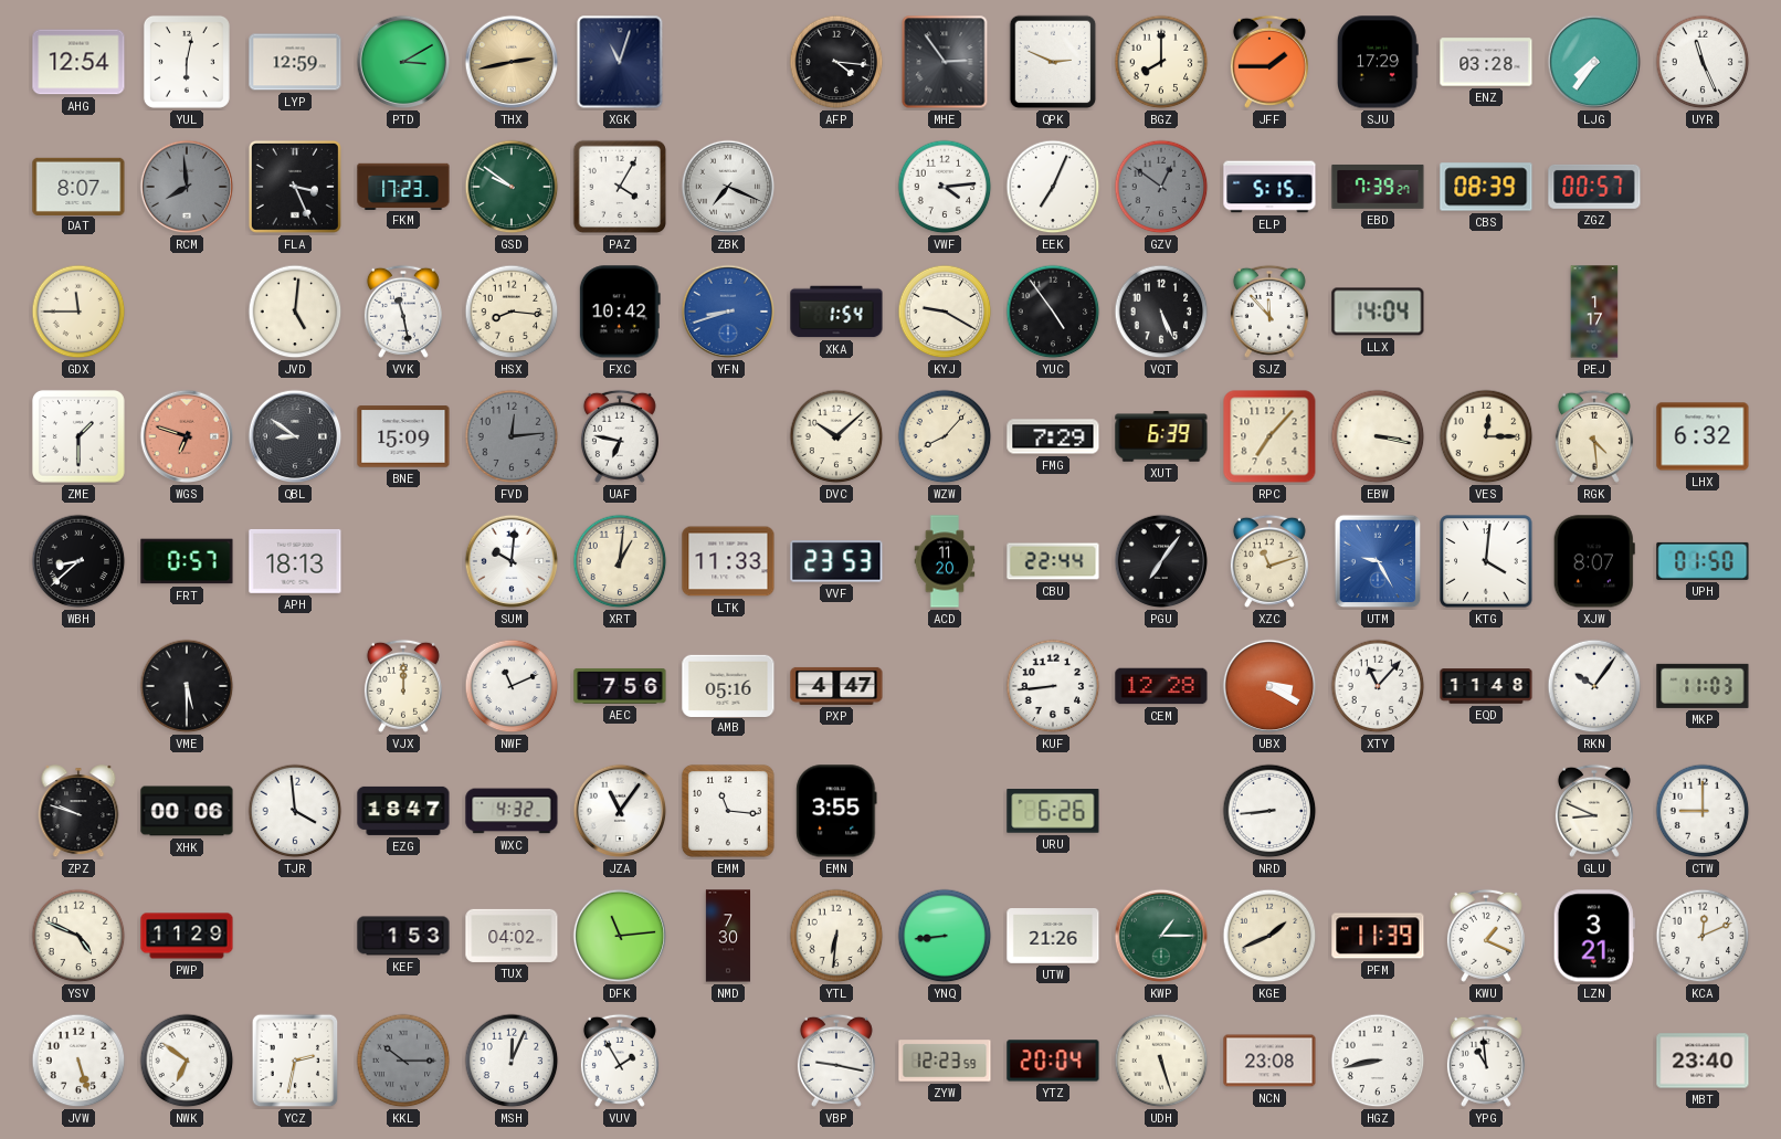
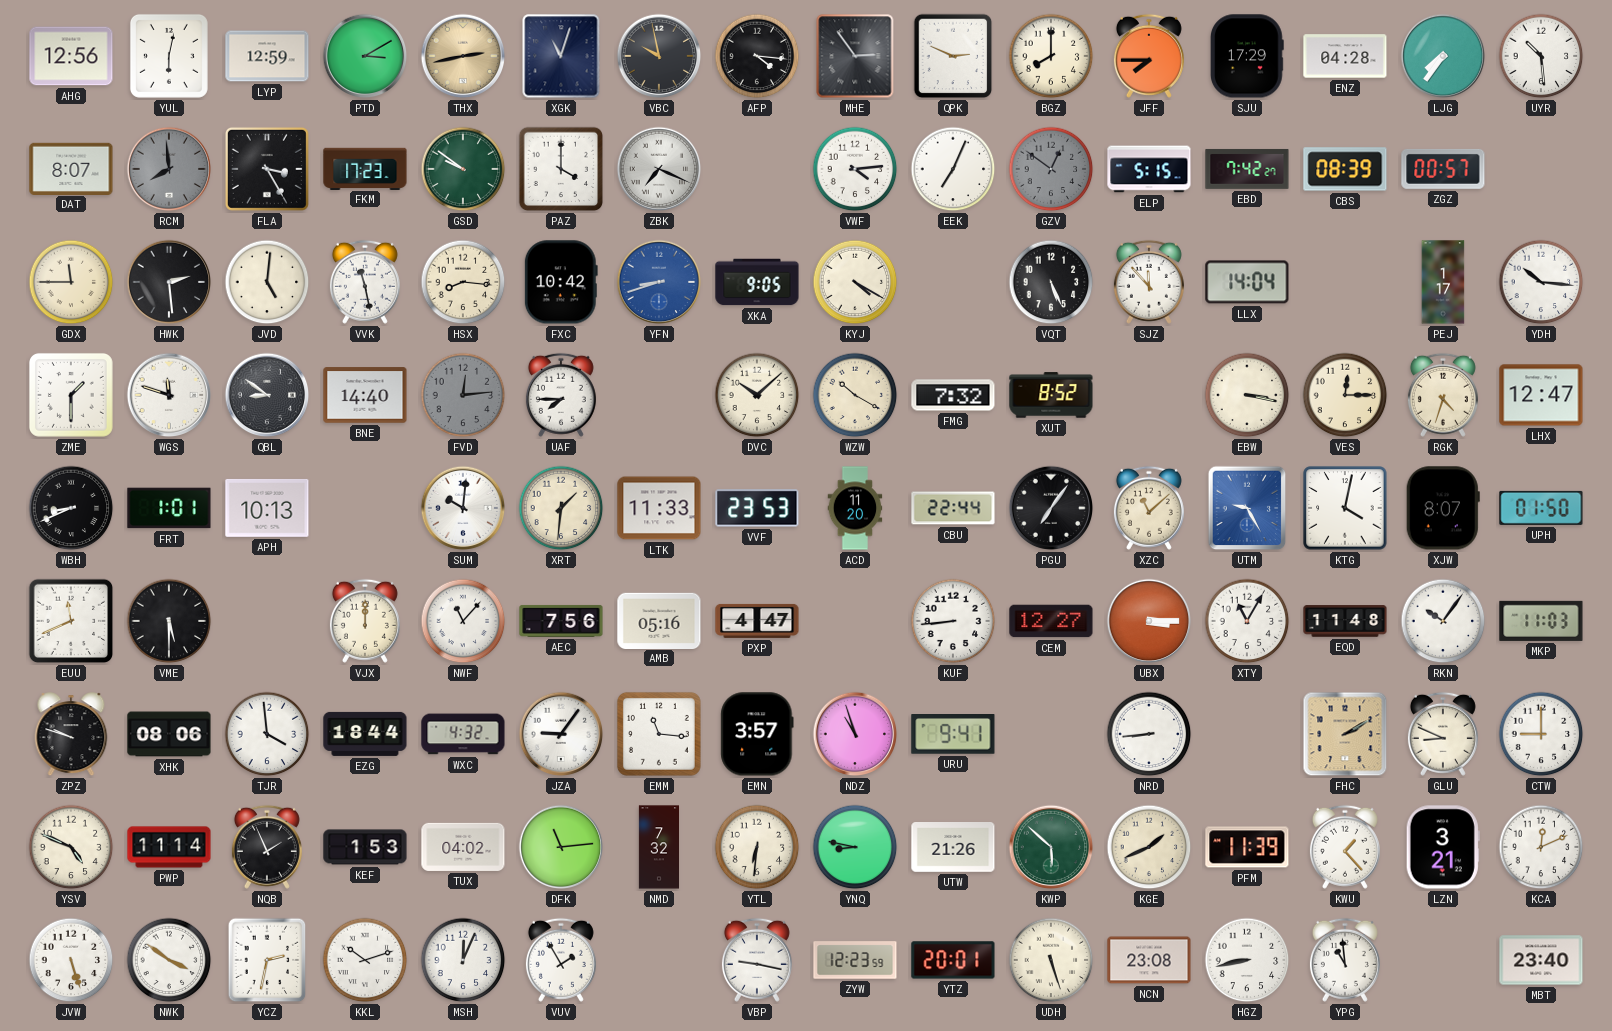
AHG: 12:54 -> 12:56 (71, 56)
VBC: none -> 9:58 (659, 56)
JFF: 1:45 -> 7:45 (1149, 56)
ENZ: 03:28 -> 04:28 (1345, 56)
UYR: 11:26 -> 10:29 (1541, 56)
FLA: 3:26 -> 3:25 (267, 169)
PAZ: 4:05 -> 4:00 (561, 169)
EBD: 7:39 -> 7:42 (1247, 169)
HWK: none -> 2:29 (169, 282)
XKA: 1:54 -> 9:05 (757, 282)
KYJ: 9:20 -> 4:20 (855, 282)
YUC: 4:54 -> none (1053, 312)
YDH: none -> 10:16 (1541, 282)
WGS: 6:48 -> 11:48 (169, 395)
WGS dial: salmon -> white (169, 395)
BNE: 15:09 -> 14:40 (365, 395)
UAF: 6:47 -> 7:45 (561, 395)
WZW: 8:07 -> 10:20 (855, 395)
FMG: 7:29 -> 7:32 (953, 395)
XUT: 6:39 -> 8:52 (1051, 395)
RPC: 7:07 -> none (1269, 436)
RGK: 4:29 -> 4:33 (1443, 395)
LHX: 6:32 -> 12:47 (1541, 395)
WBH: 8:38 -> 8:41 (71, 508)
FRT: 0:57 -> 1:01 (169, 508)
APH: 18:13 -> 10:13 (267, 508)
XRT: 1:01 -> 1:31 (561, 508)
XZC: 11:12 -> 11:08 (1149, 508)
KTG: 4:01 -> 4:02 (1345, 508)
EUU: none -> 11:41 (71, 621)
NWF: 11:11 -> 11:07 (463, 621)
CEM: 12:28 -> 12:27 (1051, 621)
UBX: 3:20 -> 3:15 (1149, 621)
XTY: 11:07 -> 11:05 (1247, 621)
XHK: 00:06 -> 08:06 (169, 734)
EZG: 18:47 -> 18:44 (365, 734)
JZA: 11:06 -> 9:06 (561, 734)
EMN: 3:55 -> 3:57 (757, 734)
NDZ: none -> 10:57 (855, 734)
URU: 6:26 -> 9:41 (953, 734)
FHC: none -> 2:10 (1345, 734)
PWP: 11:29 -> 11:14 (169, 847)
NQB: none -> 1:56 (267, 847)
NMD: 7:30 -> 7:32 (658, 847)
YNQ: 8:44 -> 8:47 (855, 847)
KWP: 1:15 -> 5:52 (1051, 847)
KWU: 1:19 -> 1:23 (1345, 847)
NWK: 6:51 -> 3:51 (169, 960)
KKL: 10:15 -> 10:12 (365, 960)
KKL dial: grey -> white (365, 960)
YTZ: 20:04 -> 20:01 (953, 960)
